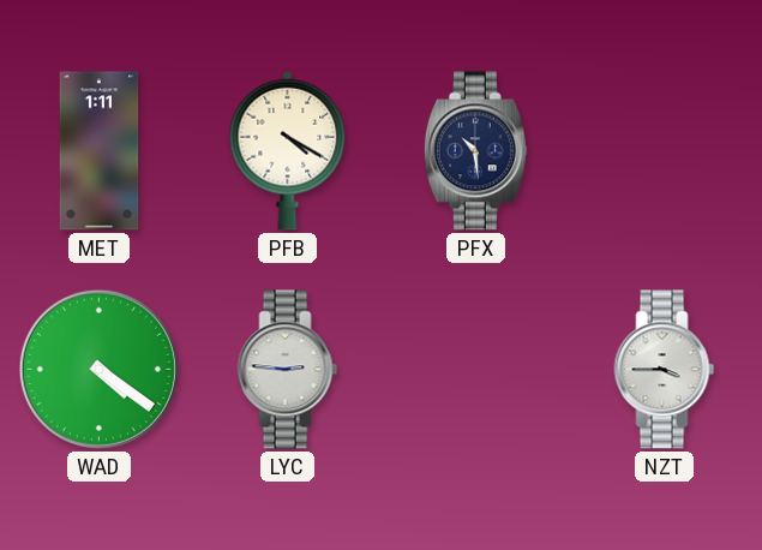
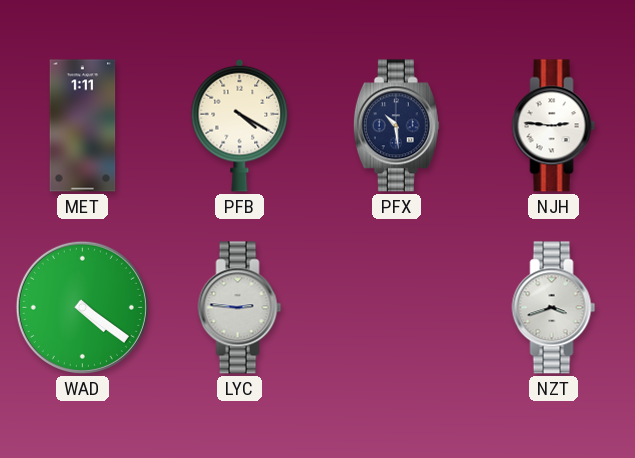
NJH: none -> 2:46 (554, 126)
NZT: 3:45 -> 3:42 (554, 308)
